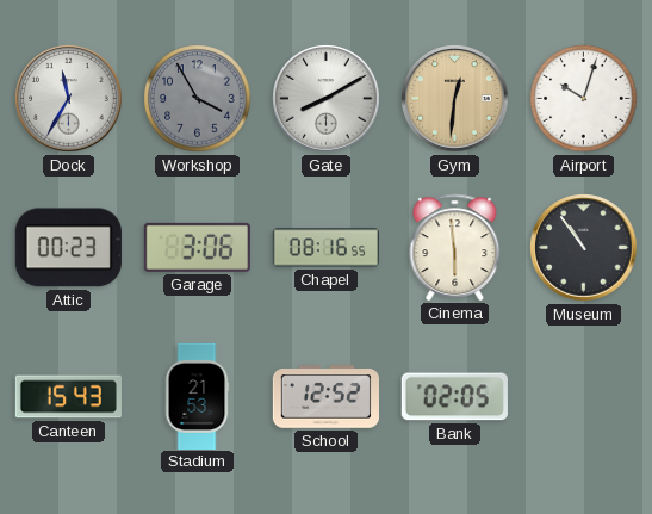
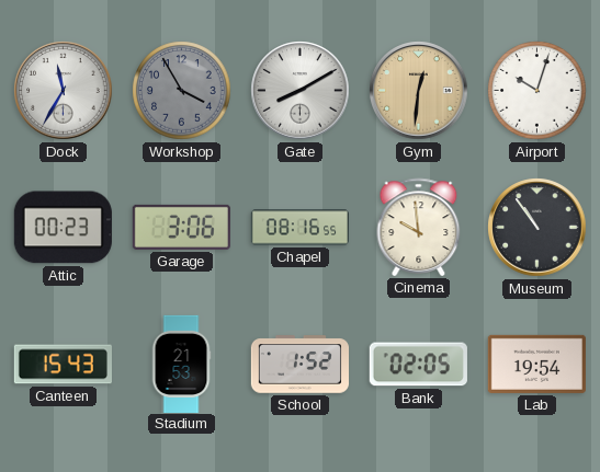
Cinema: 5:59 -> 9:59 (419, 227)
School: 12:52 -> 1:52 (299, 365)
Lab: none -> 19:54 (536, 364)
